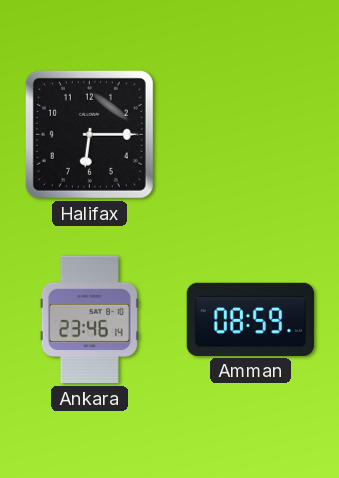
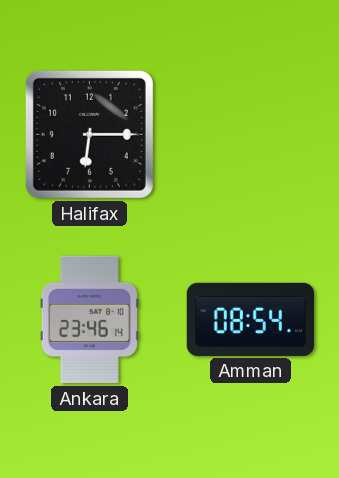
Amman: 08:59 -> 08:54 (251, 319)
